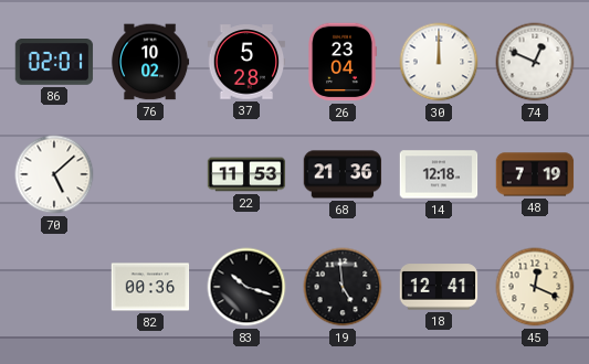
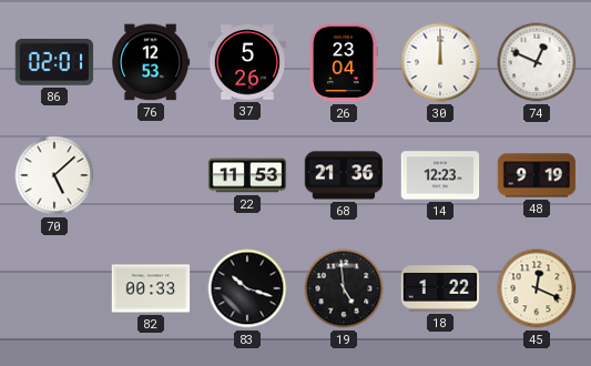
76: 10:02 -> 12:53 (152, 62)
37: 5:28 -> 5:26 (247, 62)
14: 12:18 -> 12:23 (440, 175)
48: 7:19 -> 9:19 (537, 175)
82: 00:36 -> 00:33 (151, 288)
18: 12:41 -> 1:22 (440, 288)
